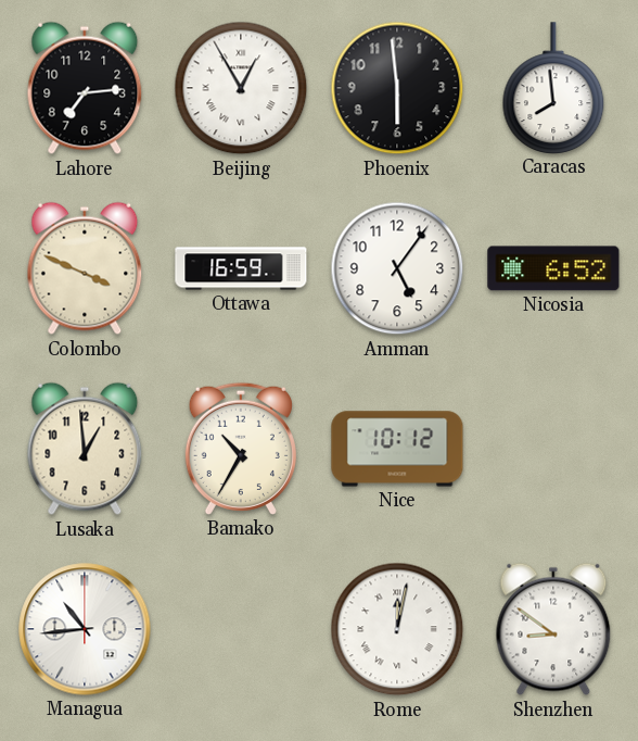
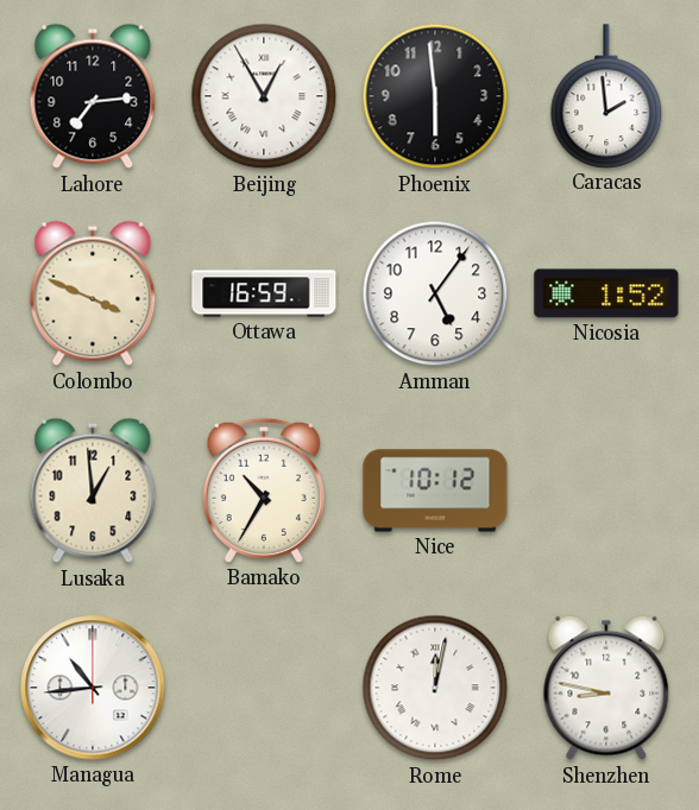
Caracas: 7:59 -> 1:59 (606, 96)
Nicosia: 6:52 -> 1:52 (606, 293)
Shenzhen: 8:51 -> 8:47 (606, 688)
